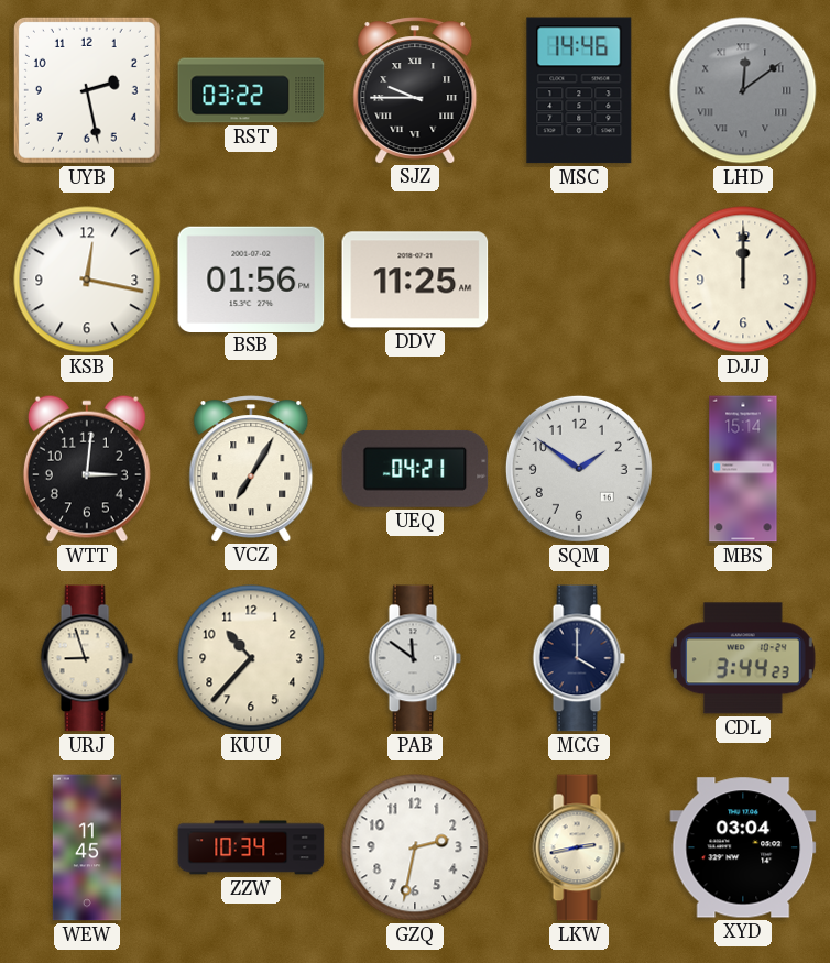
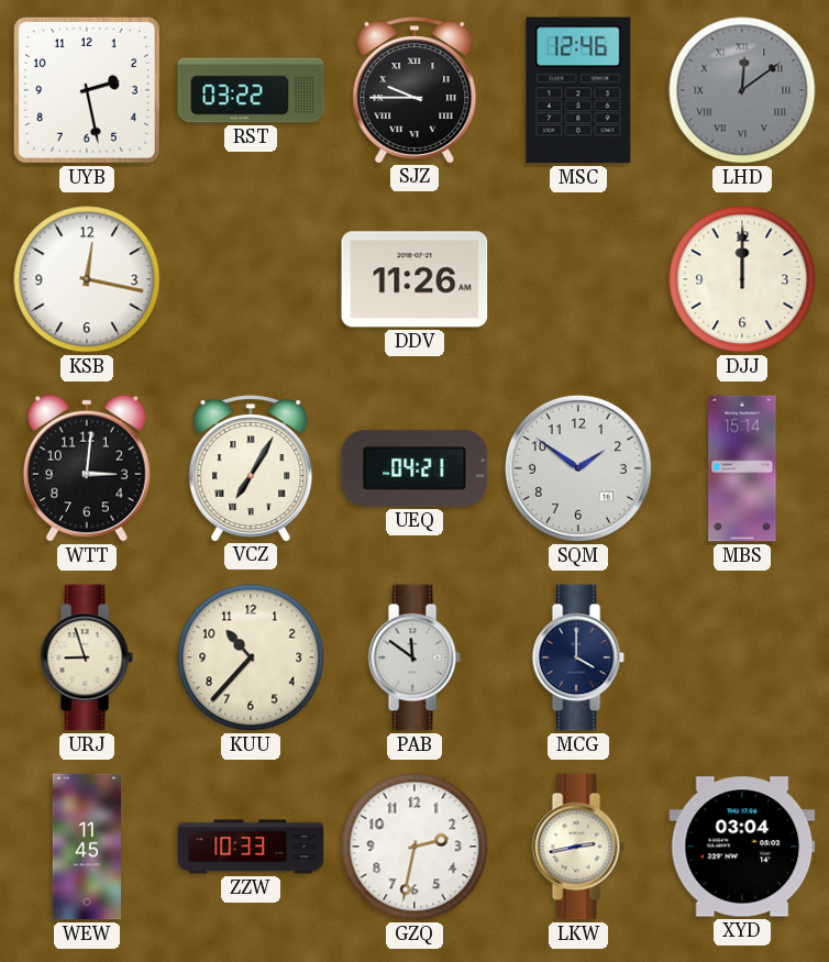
MSC: 14:46 -> 12:46 (578, 90)
BSB: 01:56 -> none (251, 278)
DDV: 11:25 -> 11:26 (414, 279)
CDL: 3:44 -> none (743, 658)
ZZW: 10:34 -> 10:33 (251, 847)
